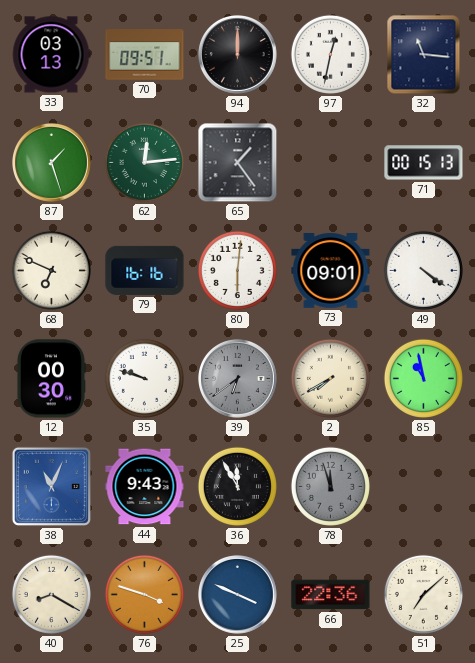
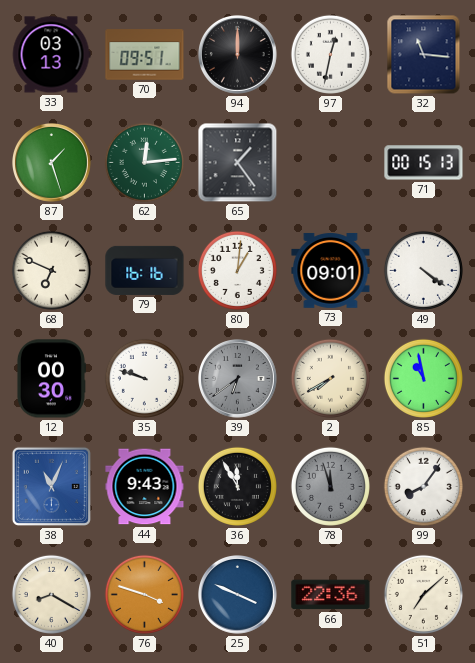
80: 6:01 -> 1:01 (237, 270)
99: none -> 8:06 (423, 486)
